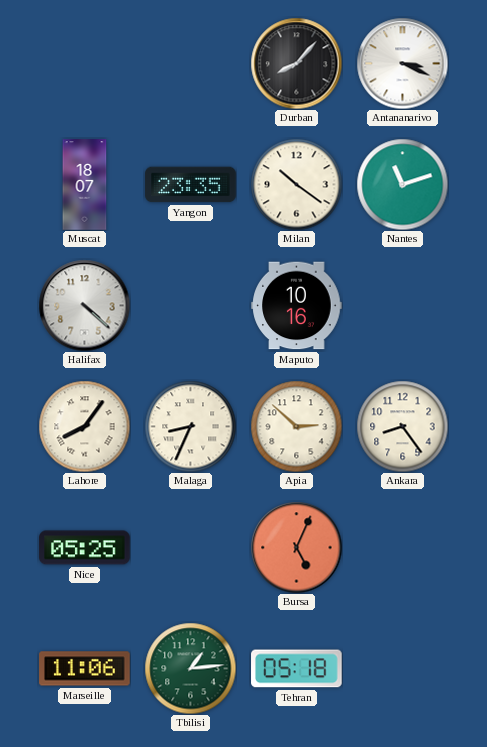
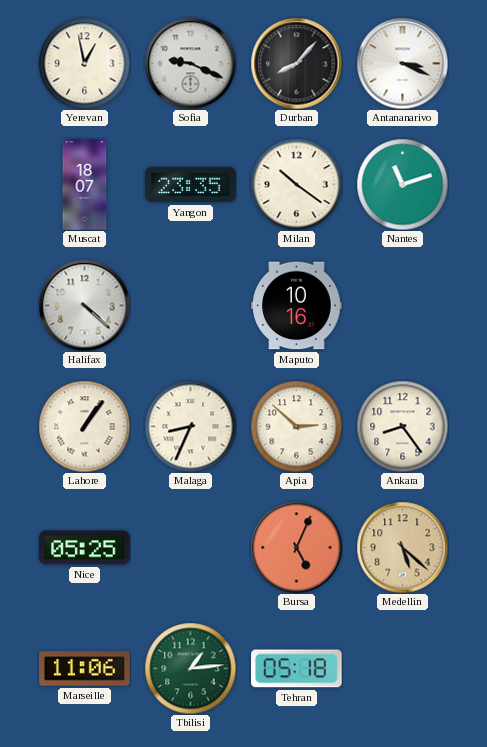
Yerevan: none -> 12:58 (84, 63)
Sofia: none -> 9:19 (190, 63)
Lahore: 8:06 -> 1:06 (84, 426)
Medellin: none -> 5:22 (402, 547)
